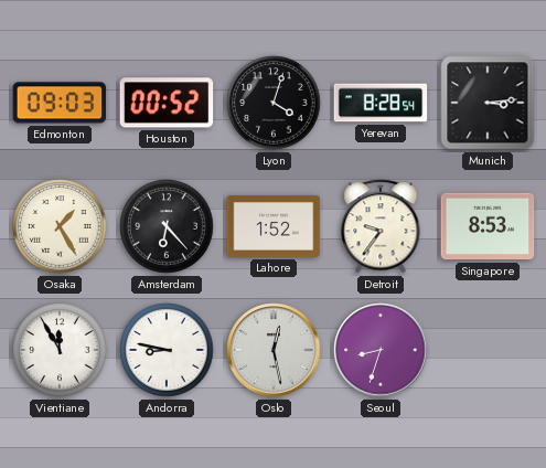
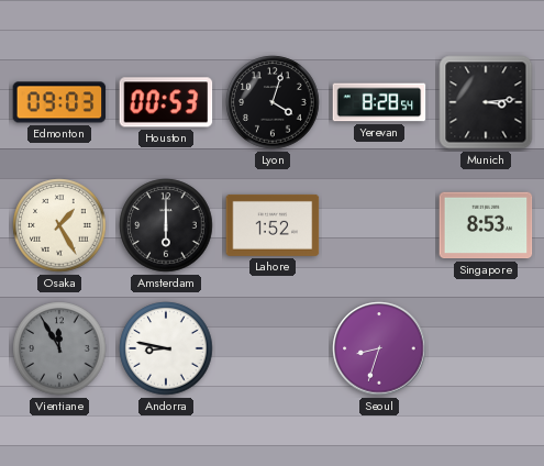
Houston: 00:52 -> 00:53 (166, 102)
Amsterdam: 6:23 -> 6:00 (166, 225)
Detroit: 9:36 -> none (381, 226)
Vientiane dial: white -> grey (59, 348)
Oslo: 12:28 -> none (274, 350)
